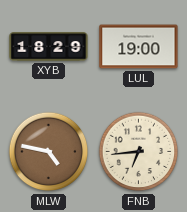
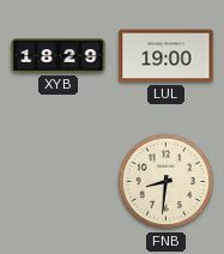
MLW: 4:47 -> none (49, 152)
FNB: 6:44 -> 8:31 (167, 182)
